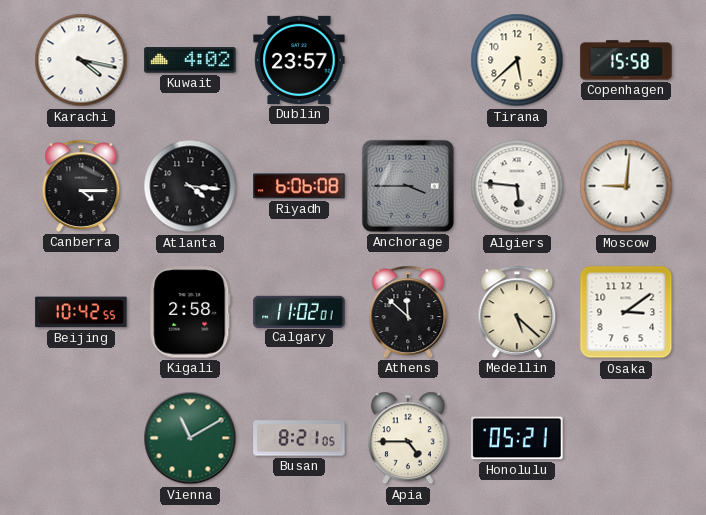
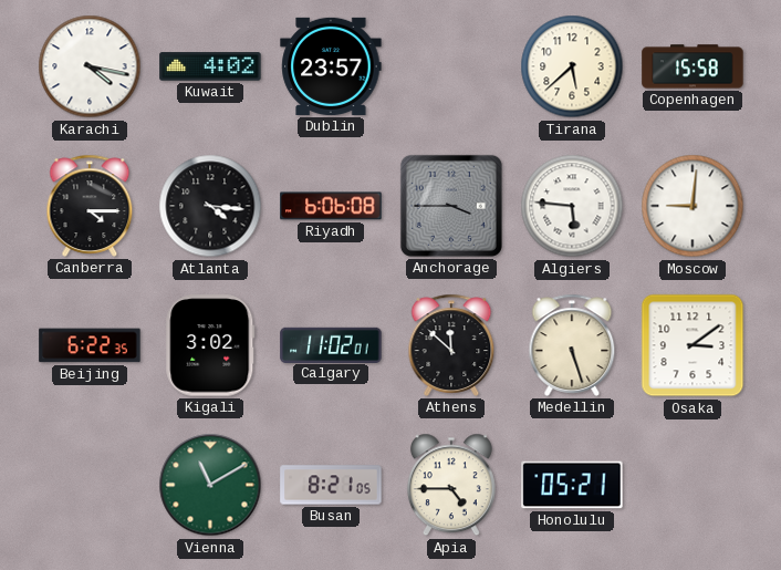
Beijing: 10:42 -> 6:22 (90, 345)
Kigali: 2:58 -> 3:02 (210, 345)
Medellin: 5:22 -> 5:27 (572, 345)
